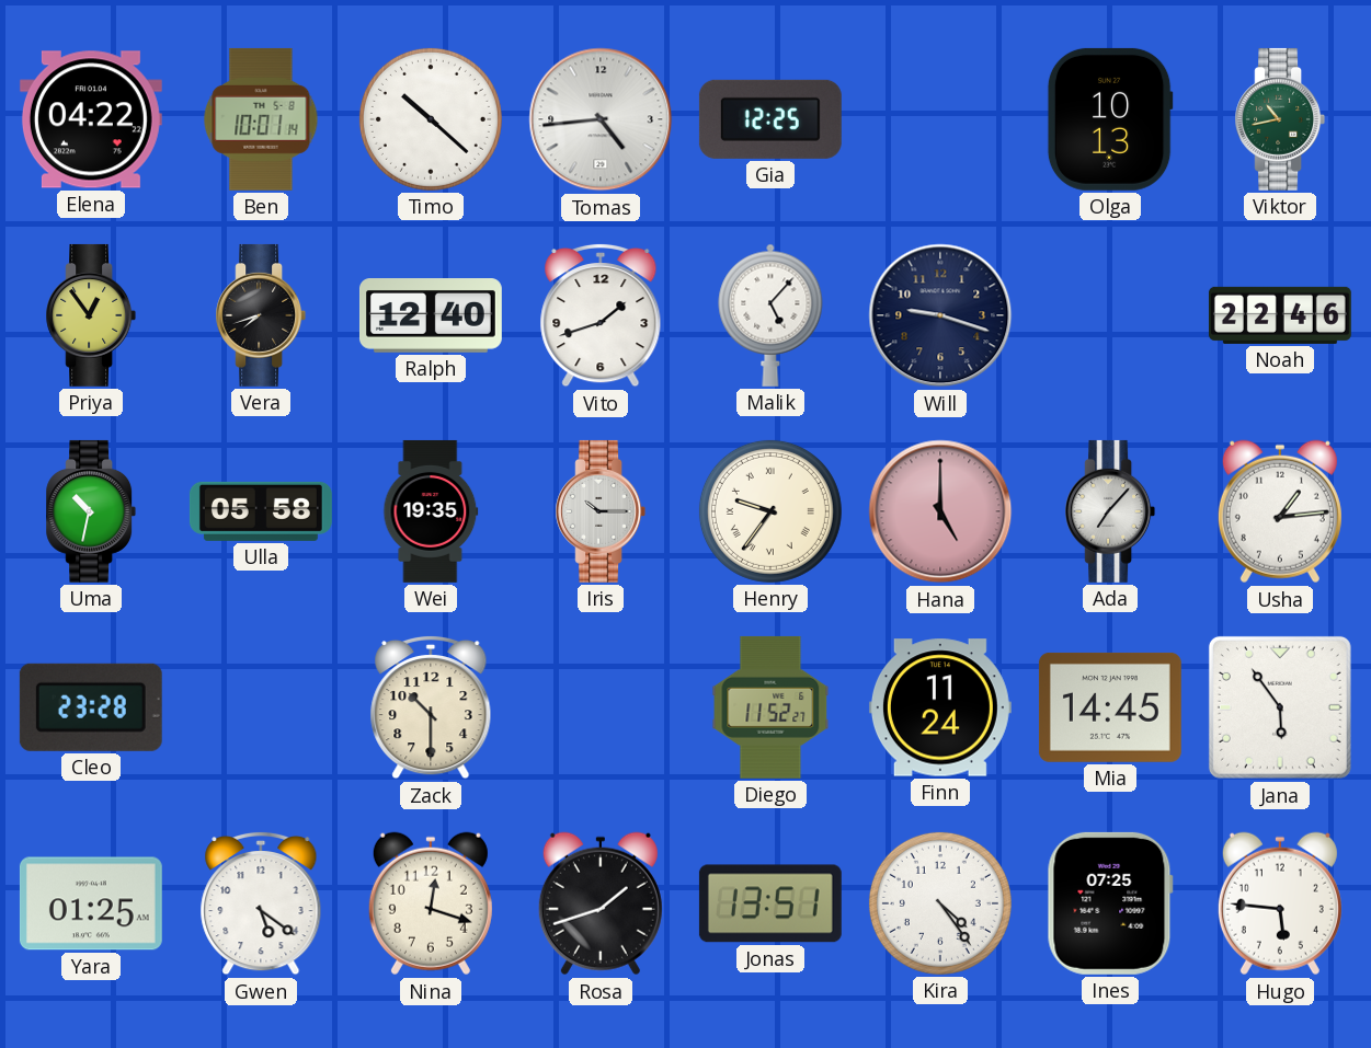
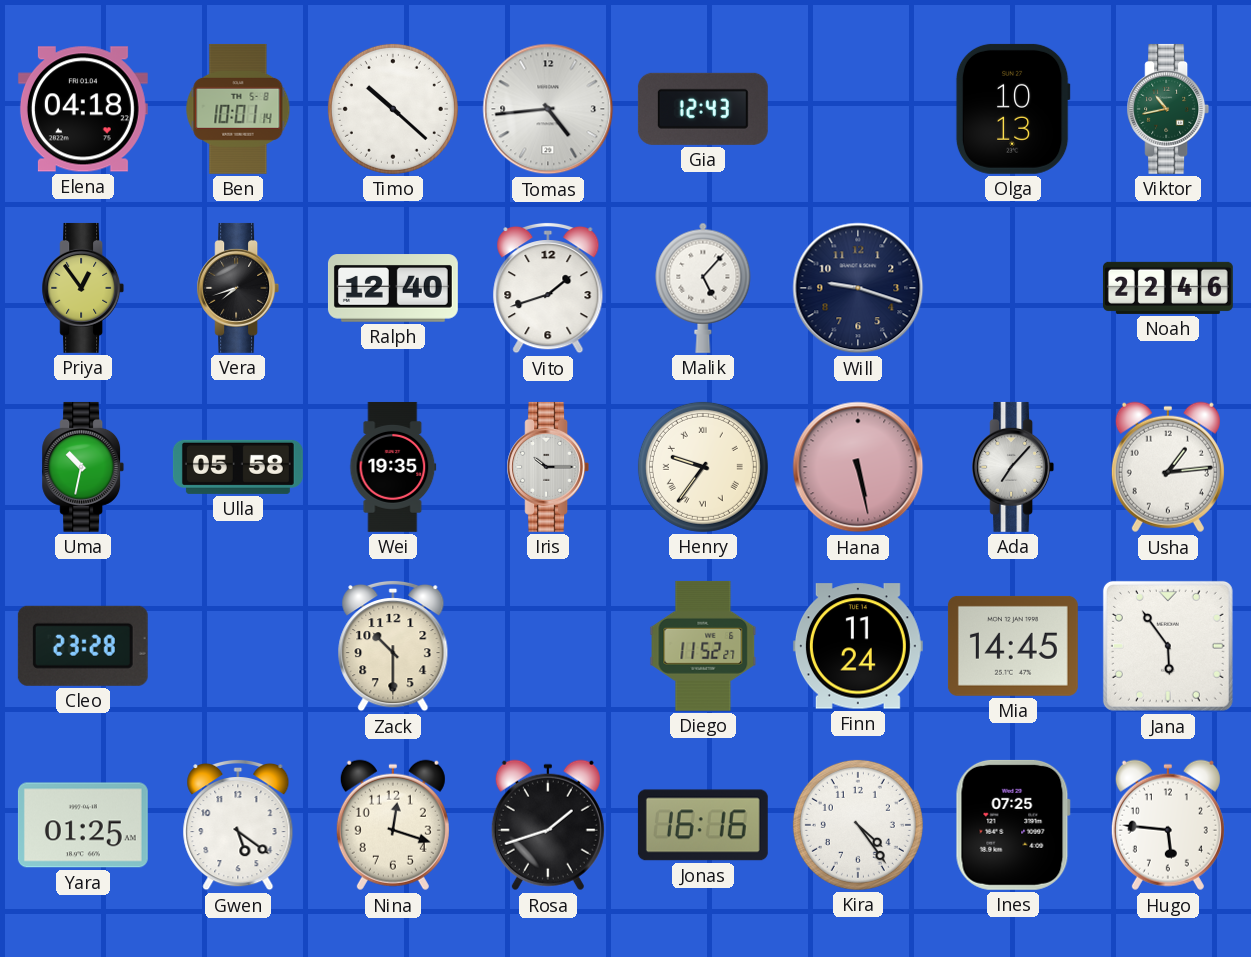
Elena: 04:22 -> 04:18 (83, 109)
Gia: 12:25 -> 12:43 (703, 109)
Hana: 5:00 -> 5:28 (858, 467)
Jonas: 13:51 -> 16:16 (703, 825)
